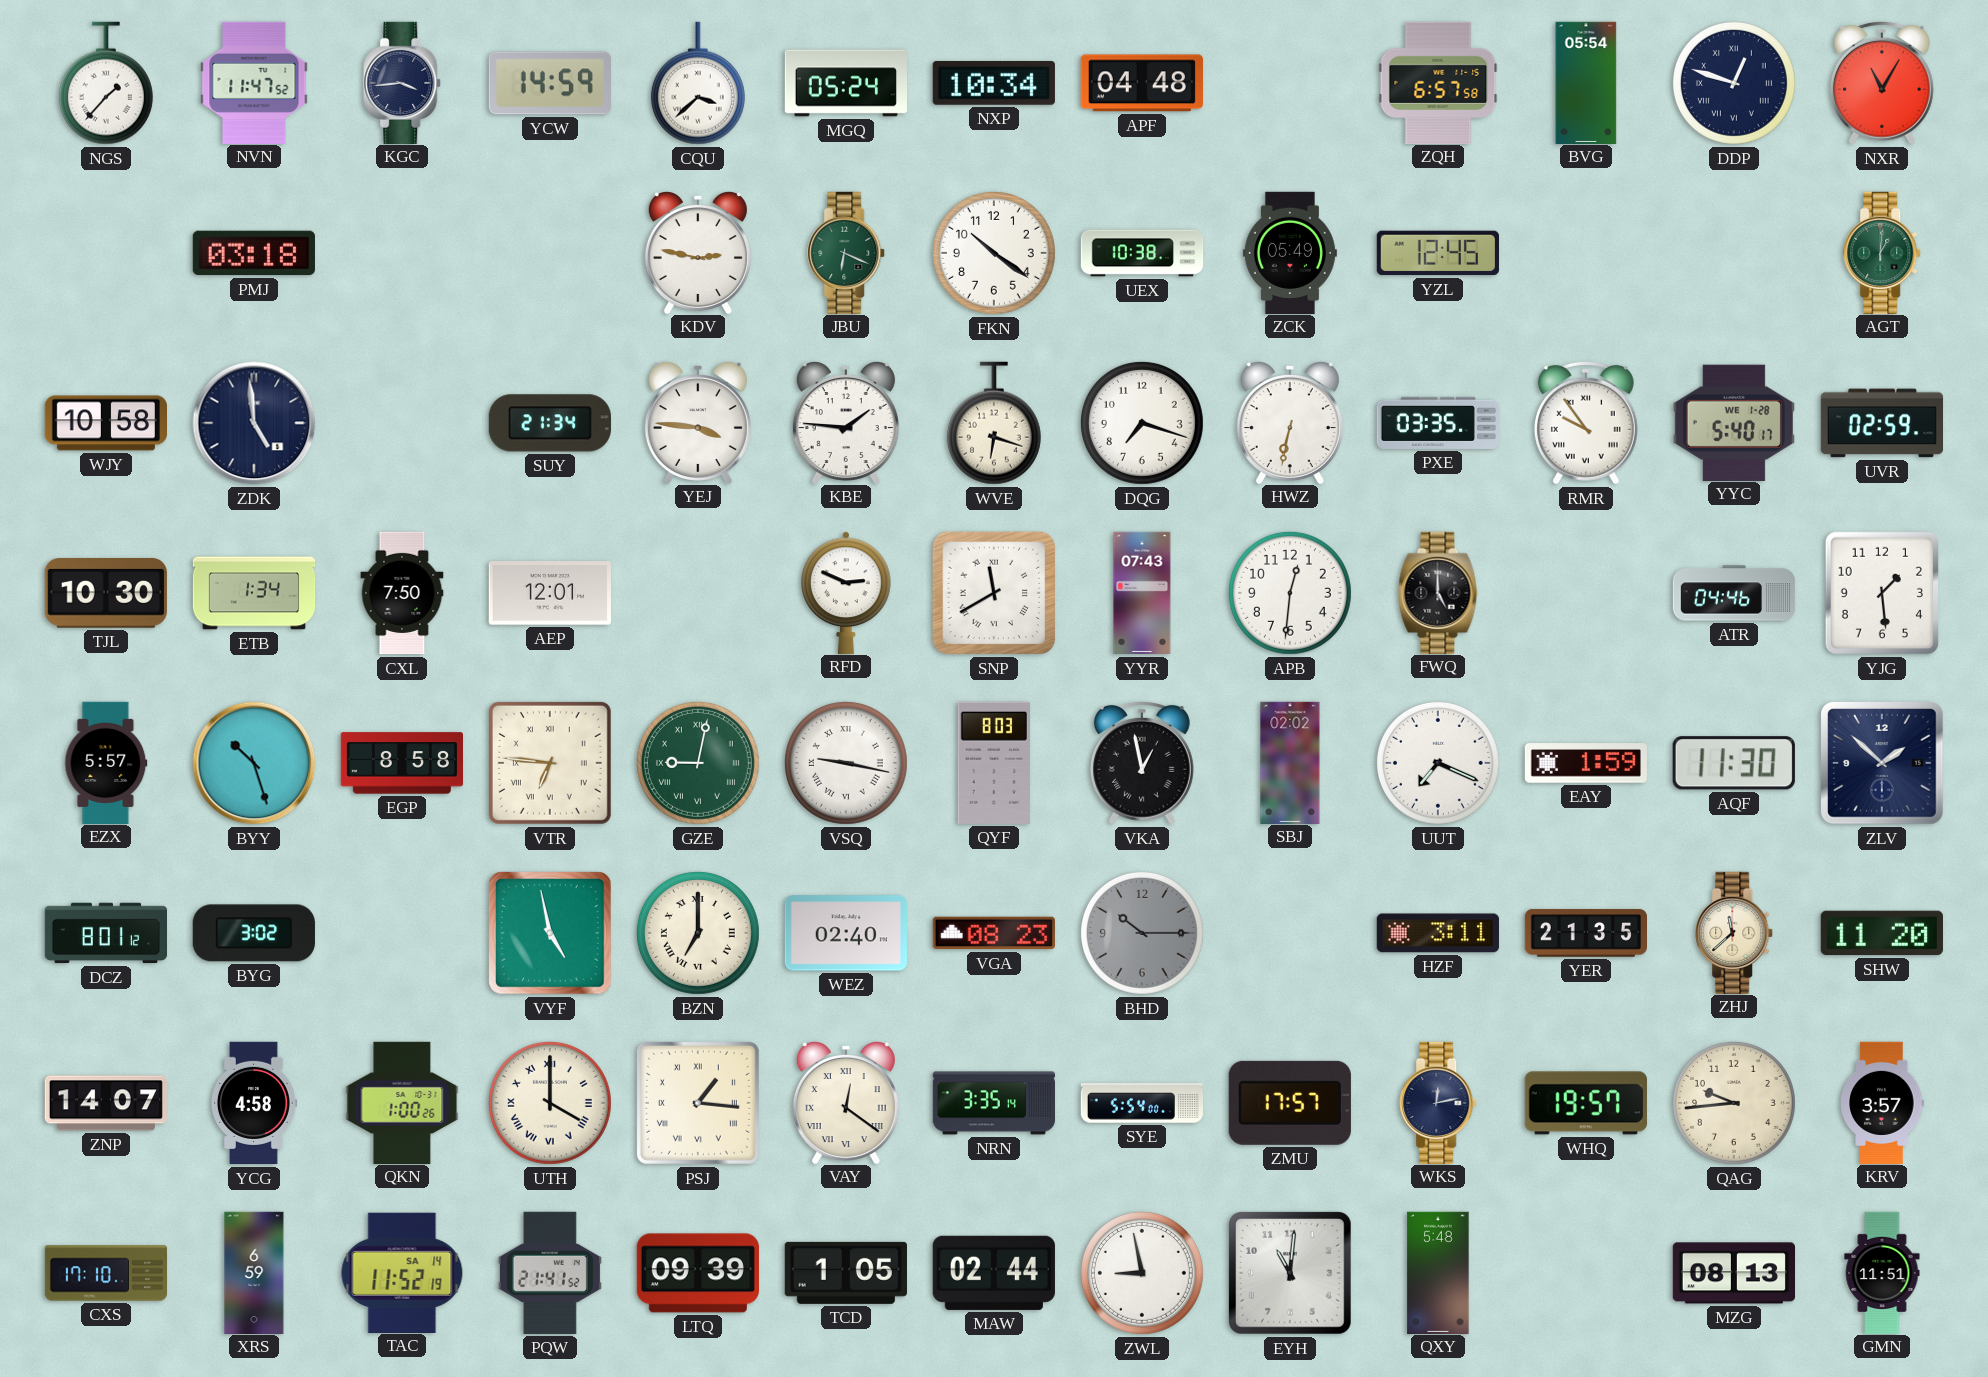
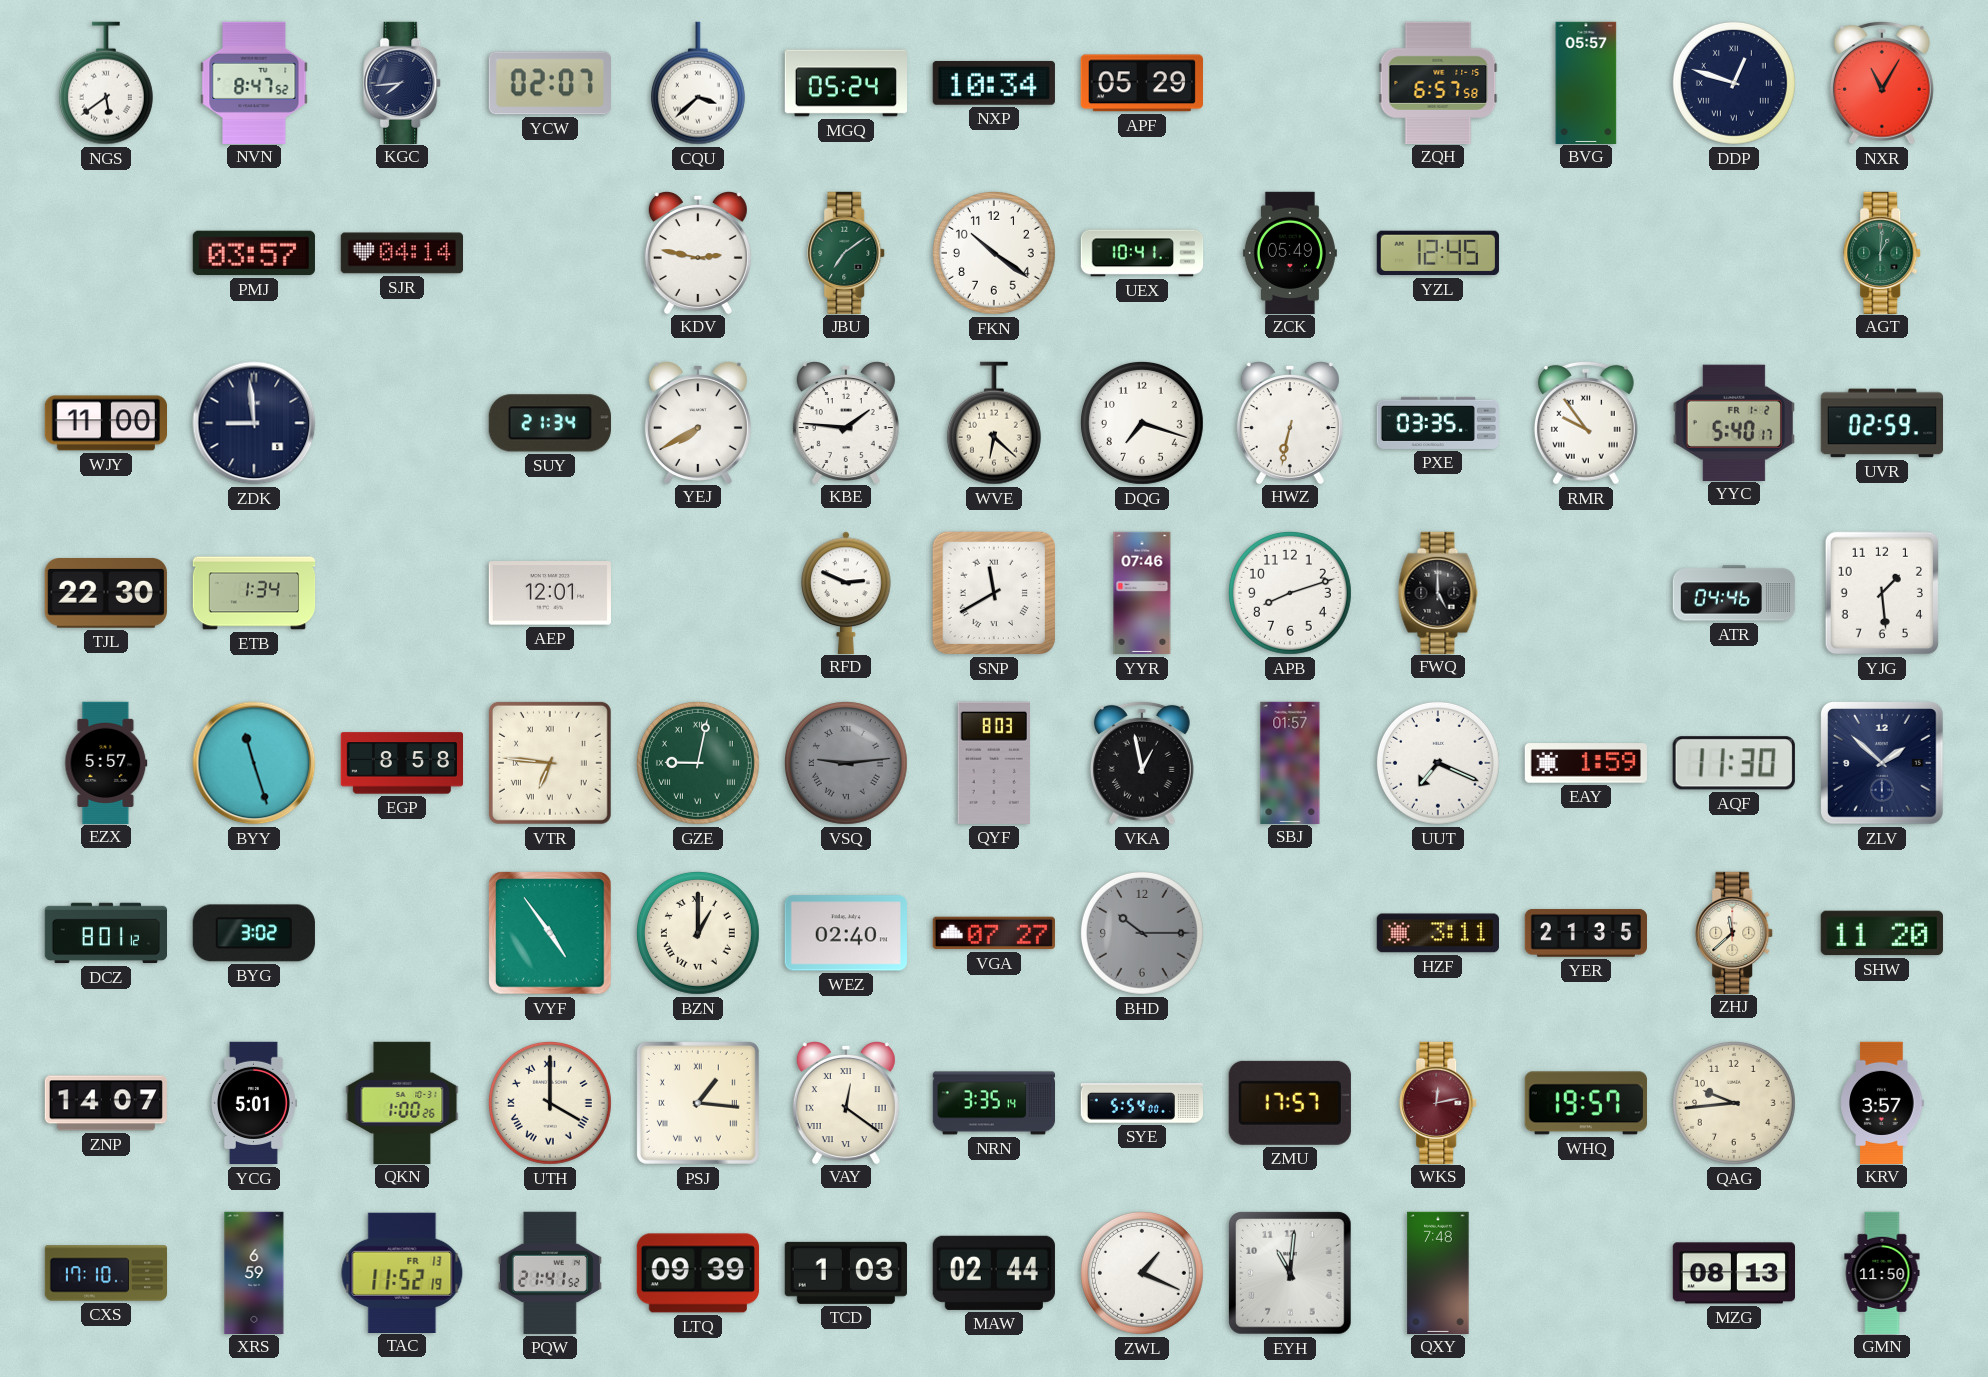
NGS: 1:37 -> 5:39 (106, 83)
NVN: 11:47 -> 8:47 (254, 82)
KGC: 3:44 -> 7:44 (403, 82)
YCW: 14:59 -> 02:07 (550, 83)
APF: 04:48 -> 05:29 (1142, 83)
BVG: 05:54 -> 05:57 (1586, 82)
PMJ: 03:18 -> 03:57 (254, 253)
SJR: none -> 04:14 (401, 253)
JBU: 6:19 -> 7:09 (847, 252)
UEX: 10:38 -> 10:41 (1142, 253)
WJY: 10:58 -> 11:00 (105, 423)
ZDK: 4:59 -> 8:59 (254, 423)
YEJ: 3:46 -> 7:40 (698, 422)
WVE: 6:18 -> 6:22 (994, 423)
YYC date: WE 1-28 -> FR 1-2 (1734, 422)
TJL: 10:30 -> 22:30 (106, 594)
CXL: 7:50 -> none (402, 593)
YYR: 07:43 -> 07:46 (1142, 593)
APB: 12:31 -> 8:12 (1290, 593)
BYY: 10:27 -> 11:27 (254, 763)
VSQ: 9:17 -> 9:14 (846, 763)
VSQ dial: white -> grey (846, 763)
SBJ: 02:02 -> 01:57 (1290, 762)
VYF: 4:58 -> 4:54 (551, 934)
BZN: 7:00 -> 1:00 (698, 933)
VGA: 08:23 -> 07:27 (994, 933)
YCG: 4:58 -> 5:01 (253, 1103)
WKS dial: navy -> burgundy (1439, 1102)
TAC date: SA 14 -> FR 13 (402, 1272)
TCD: 1:05 -> 1:03 (846, 1273)
ZWL: 8:58 -> 1:19 (1142, 1273)
QXY: 5:48 -> 7:48 (1438, 1272)
GMN: 11:51 -> 11:50 (1882, 1272)
